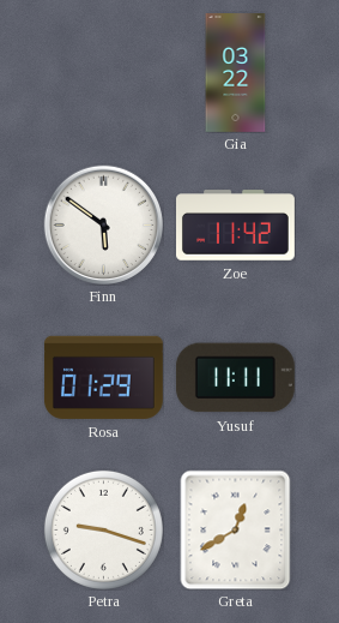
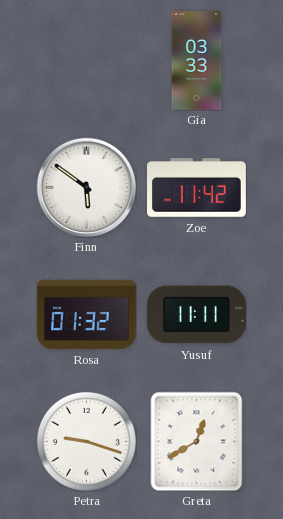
Gia: 03:22 -> 03:33 (197, 61)
Rosa: 01:29 -> 01:32 (86, 314)
